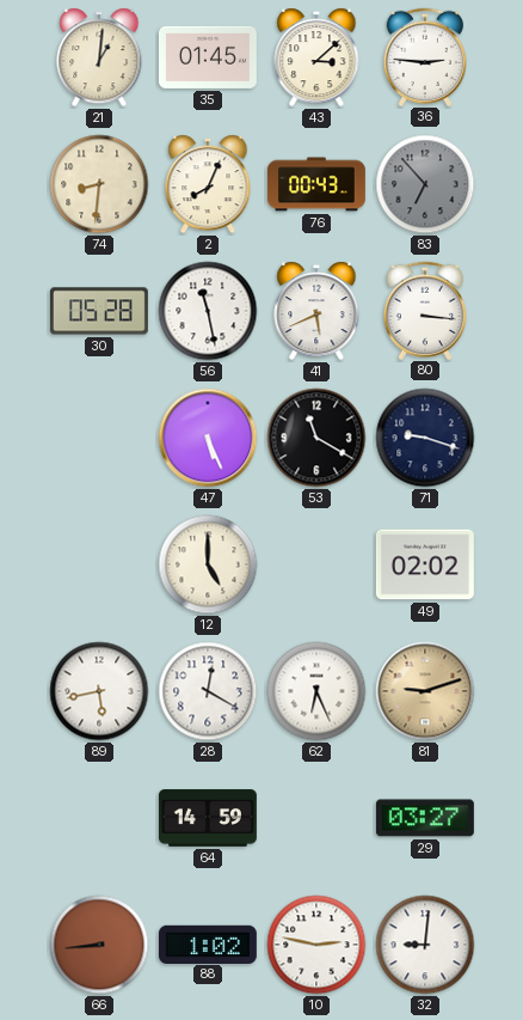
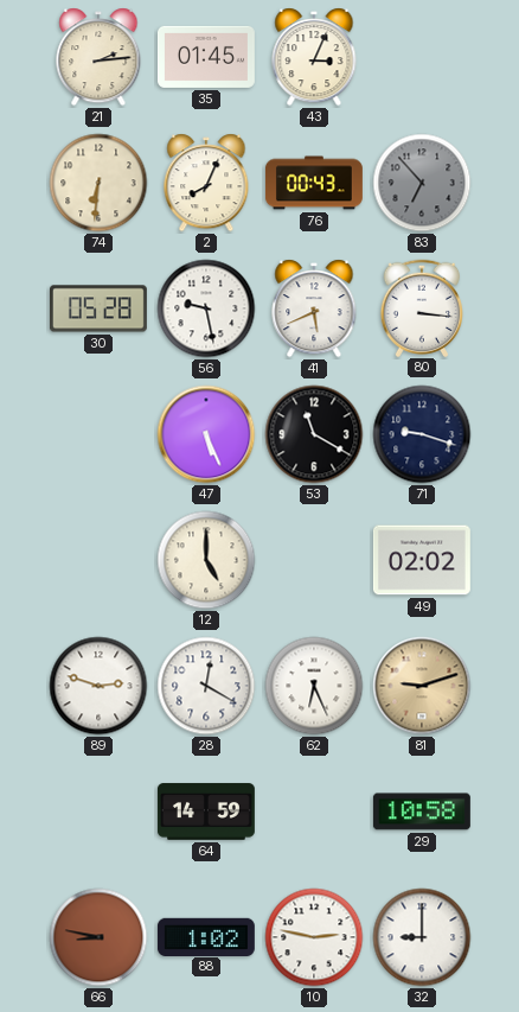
21: 1:01 -> 2:14 (98, 57)
43: 3:08 -> 3:04 (314, 57)
36: 2:46 -> none (424, 56)
74: 8:31 -> 6:31 (98, 183)
56: 11:28 -> 9:28 (206, 308)
89: 5:43 -> 2:48 (98, 686)
29: 03:27 -> 10:58 (422, 811)
66: 8:44 -> 8:47 (98, 937)
32: 9:01 -> 9:00 (422, 937)
